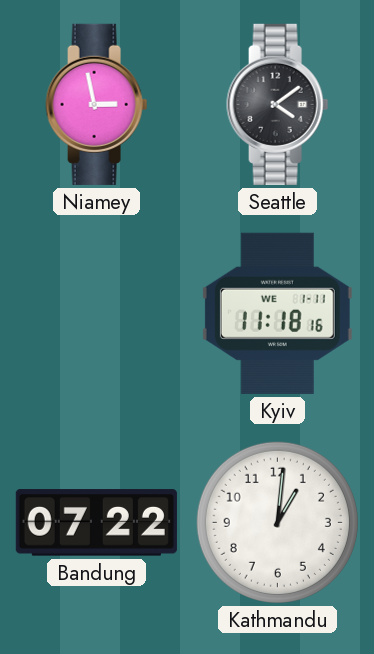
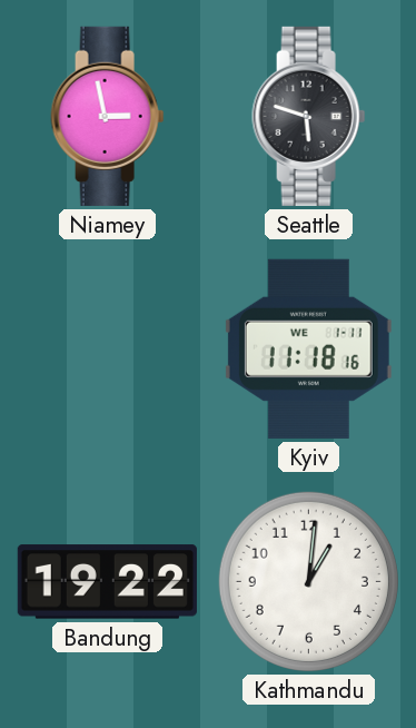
Seattle: 4:09 -> 5:48 (309, 116)
Bandung: 07:22 -> 19:22 (107, 582)
